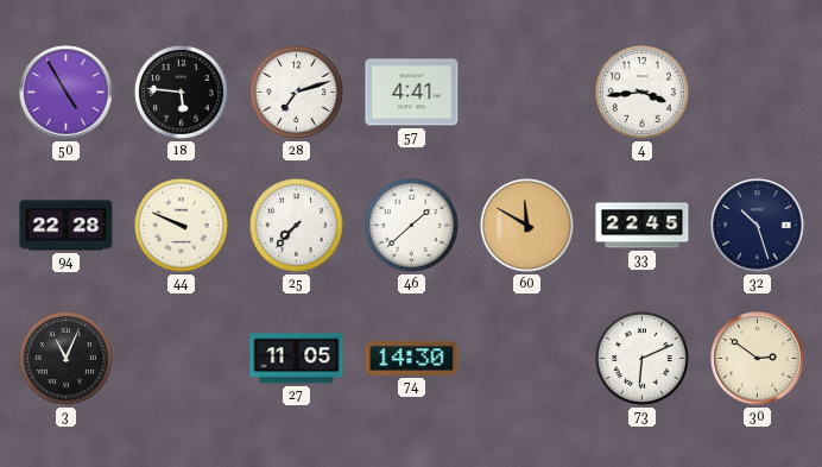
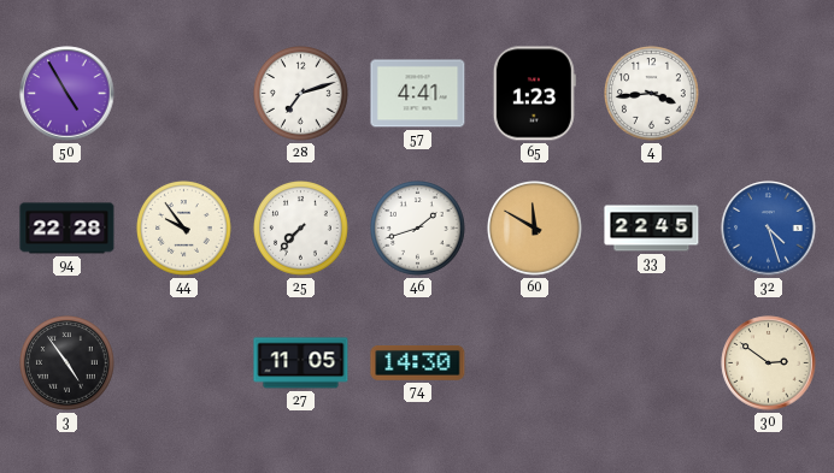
18: 5:46 -> none (182, 93)
65: none -> 1:23 (534, 94)
44: 9:49 -> 9:54 (184, 229)
46: 1:38 -> 1:42 (418, 229)
32: 10:27 -> 4:27 (769, 229)
32 dial: navy -> blue (769, 229)
3: 11:04 -> 4:54 (67, 363)
73: 6:11 -> none (643, 359)
